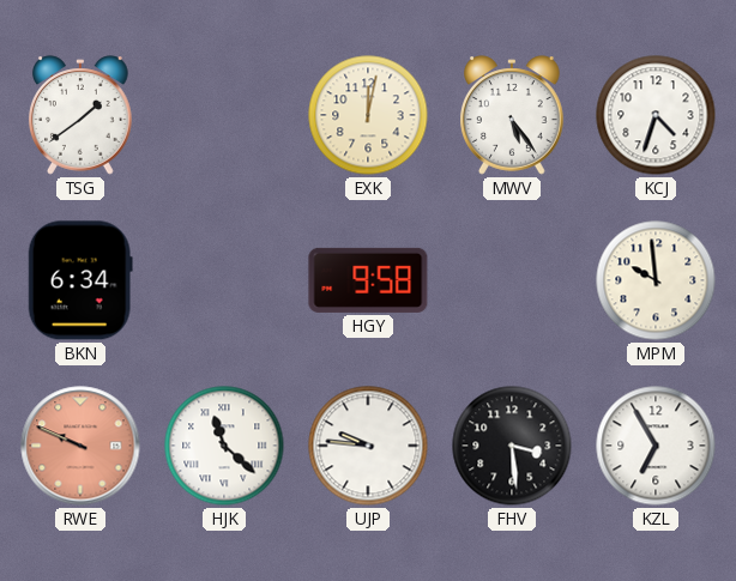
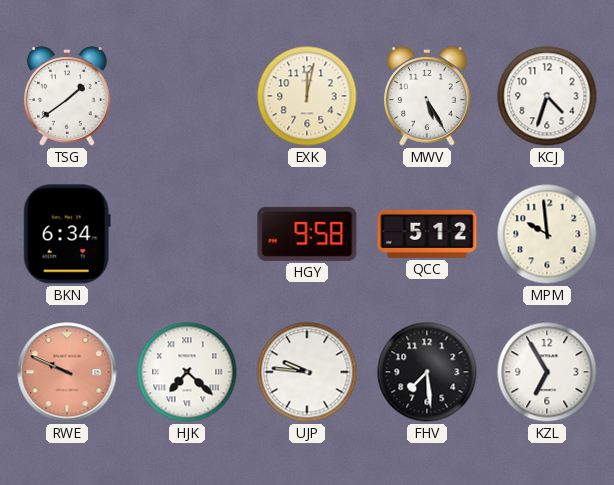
MWV: 5:24 -> 5:25 (428, 96)
QCC: none -> 5:12 (427, 234)
HJK: 11:22 -> 7:22 (187, 372)
FHV: 3:29 -> 7:29 (427, 372)
